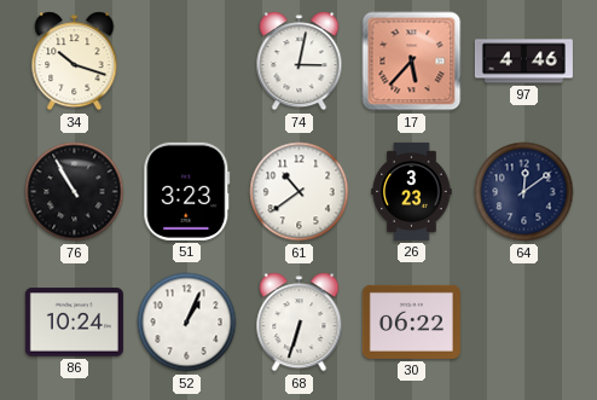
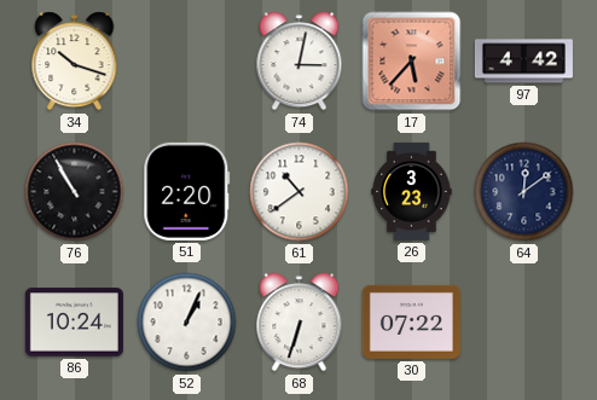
97: 4:46 -> 4:42 (523, 62)
51: 3:23 -> 2:20 (187, 191)
30: 06:22 -> 07:22 (411, 321)
